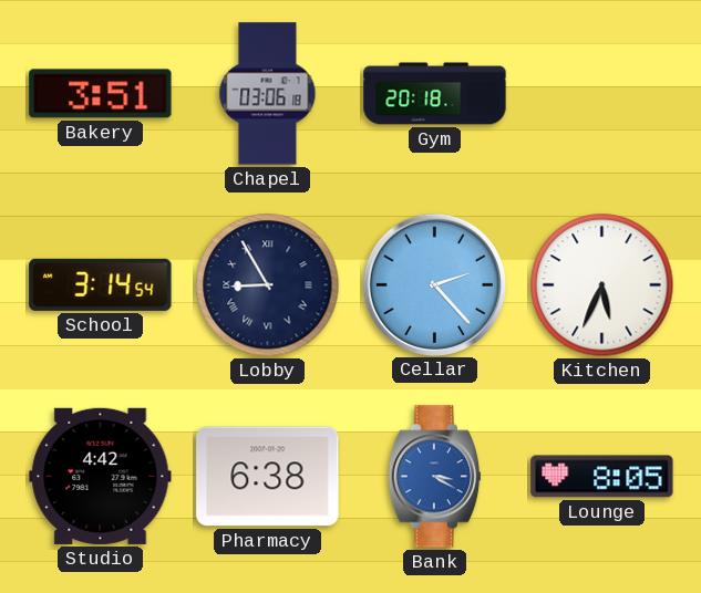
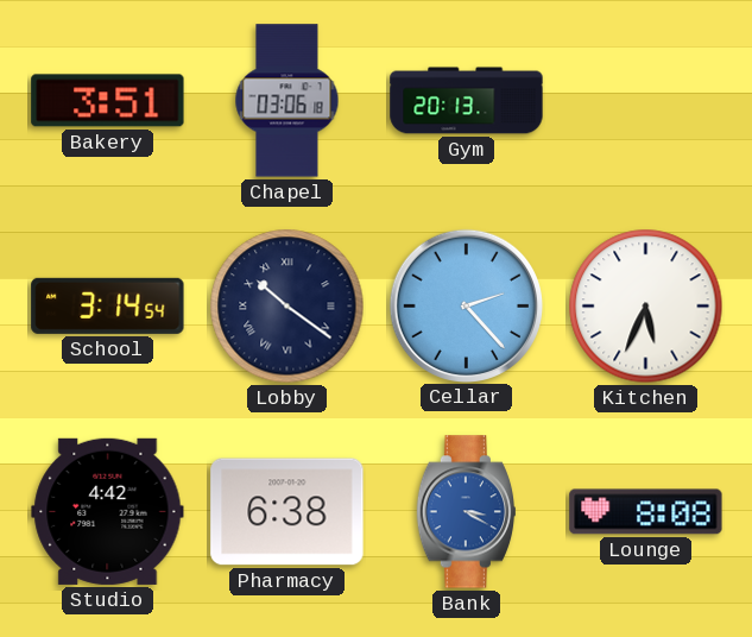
Gym: 20:18 -> 20:13 (467, 101)
Lobby: 8:55 -> 10:21 (287, 307)
Lounge: 8:05 -> 8:08 (646, 512)
